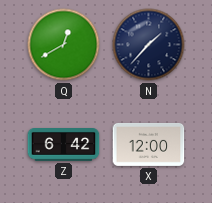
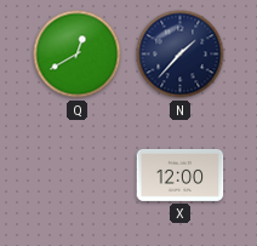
Z: 6:42 -> none (64, 145)
